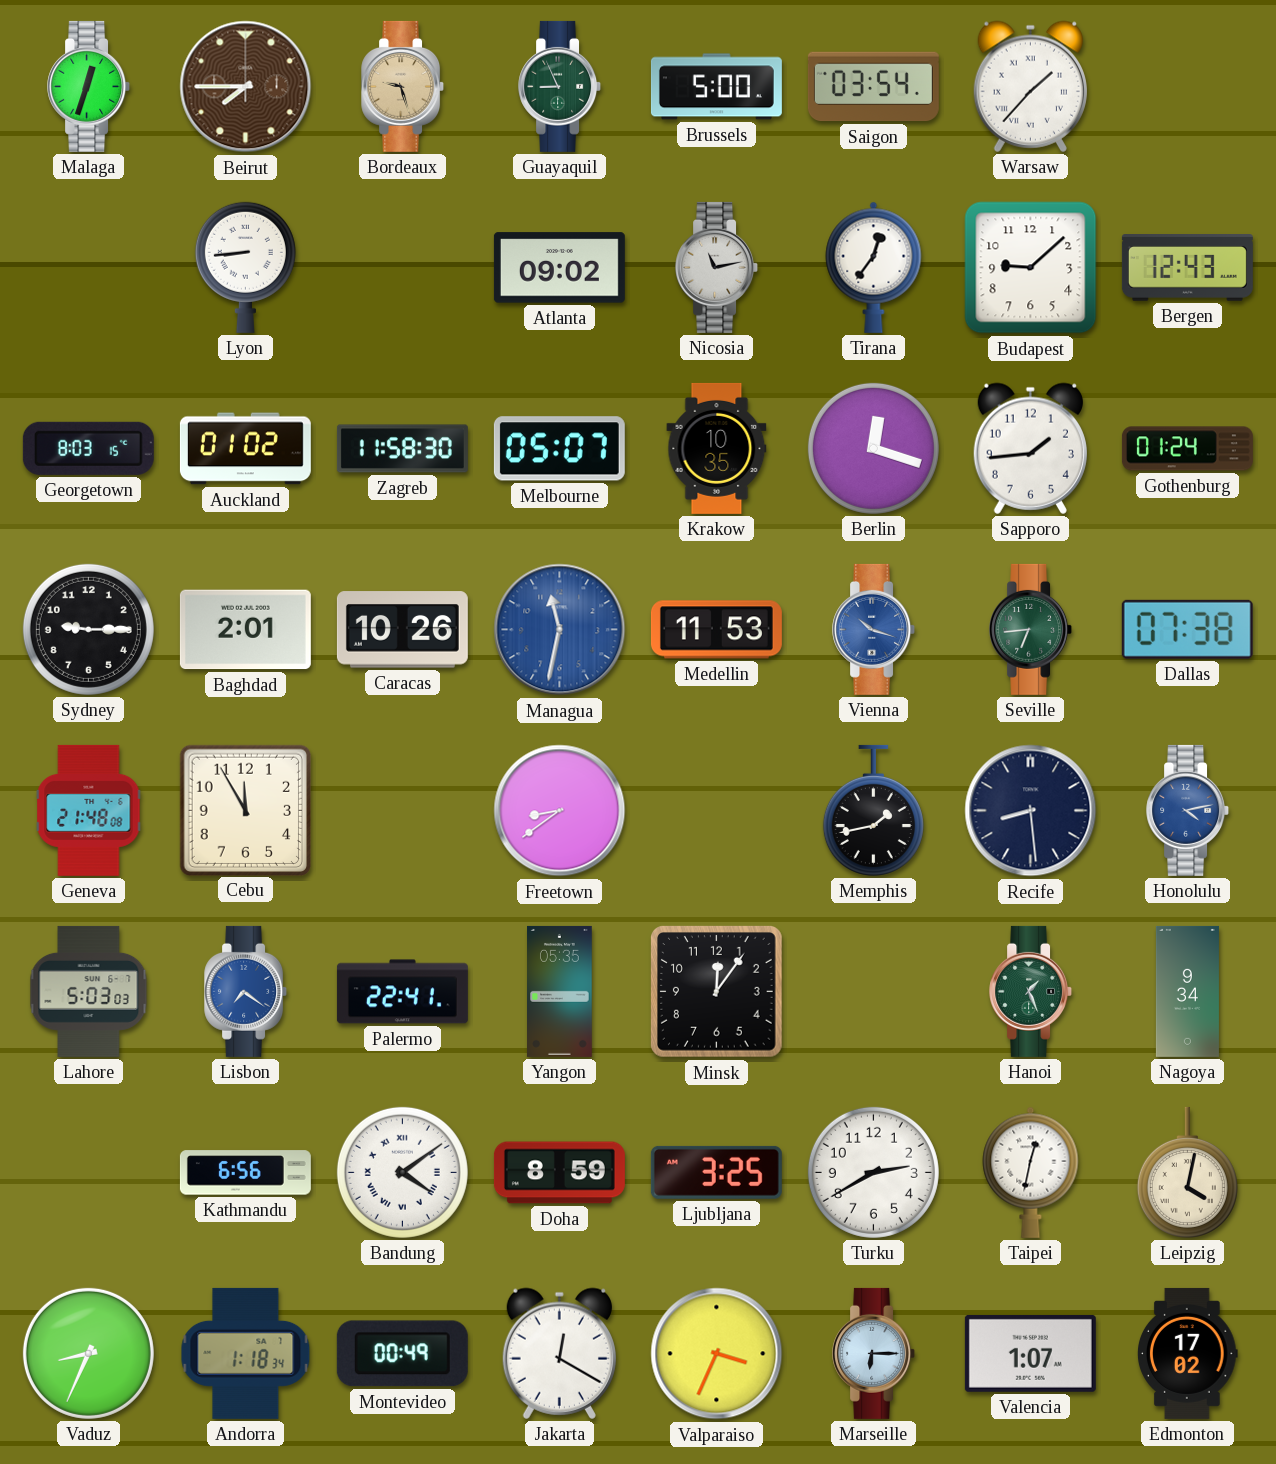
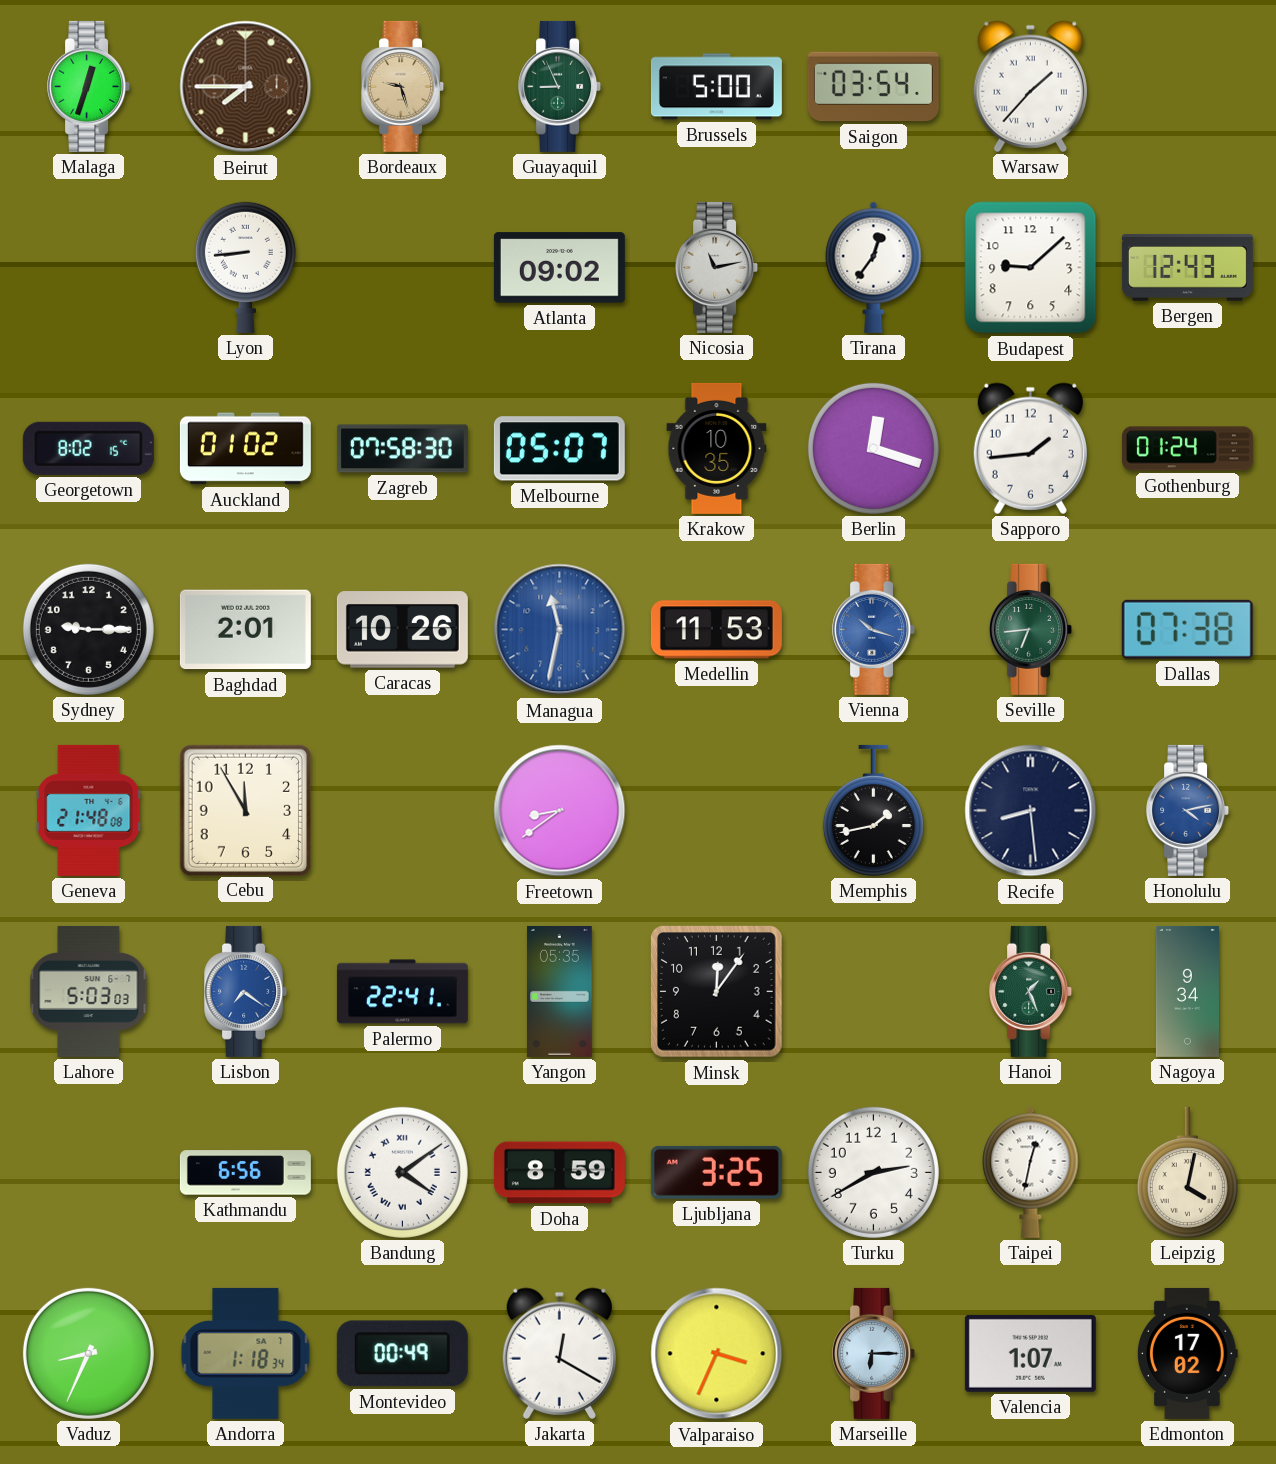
Georgetown: 8:03 -> 8:02 (88, 448)
Zagreb: 11:58 -> 07:58 (402, 449)
